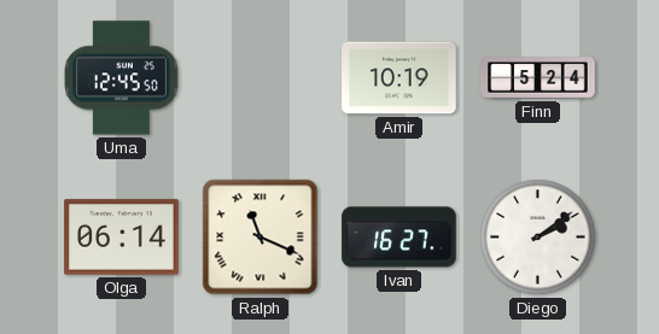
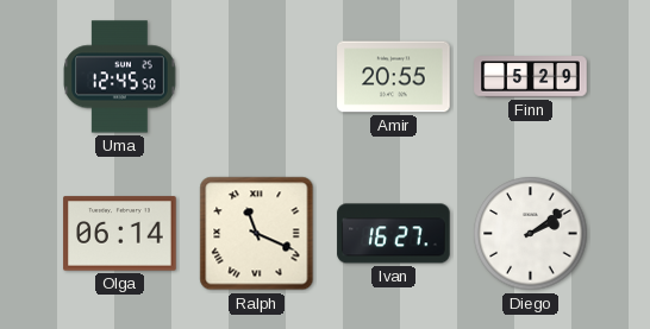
Amir: 10:19 -> 20:55 (394, 77)
Finn: 5:24 -> 5:29 (531, 77)
